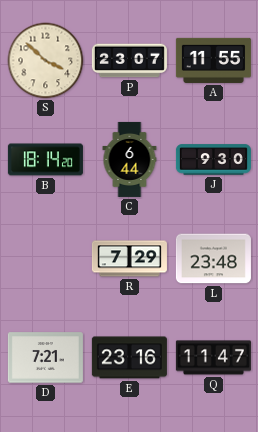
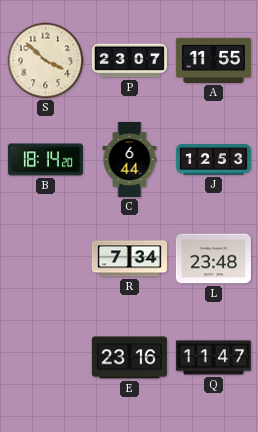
J: 9:30 -> 12:53 (213, 160)
R: 7:29 -> 7:34 (129, 259)
D: 7:21 -> none (45, 358)
